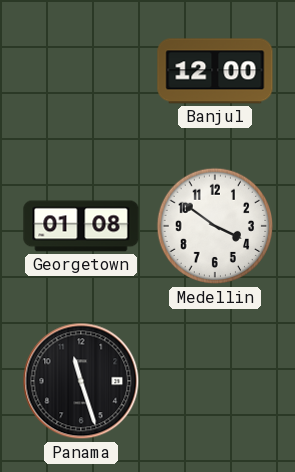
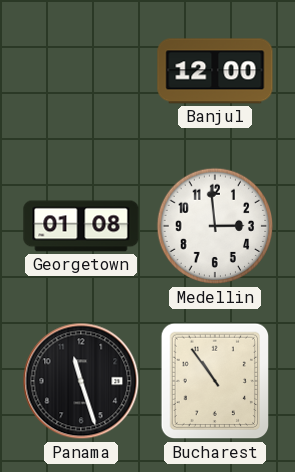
Medellin: 3:51 -> 2:59 (215, 226)
Bucharest: none -> 10:54 (215, 381)
